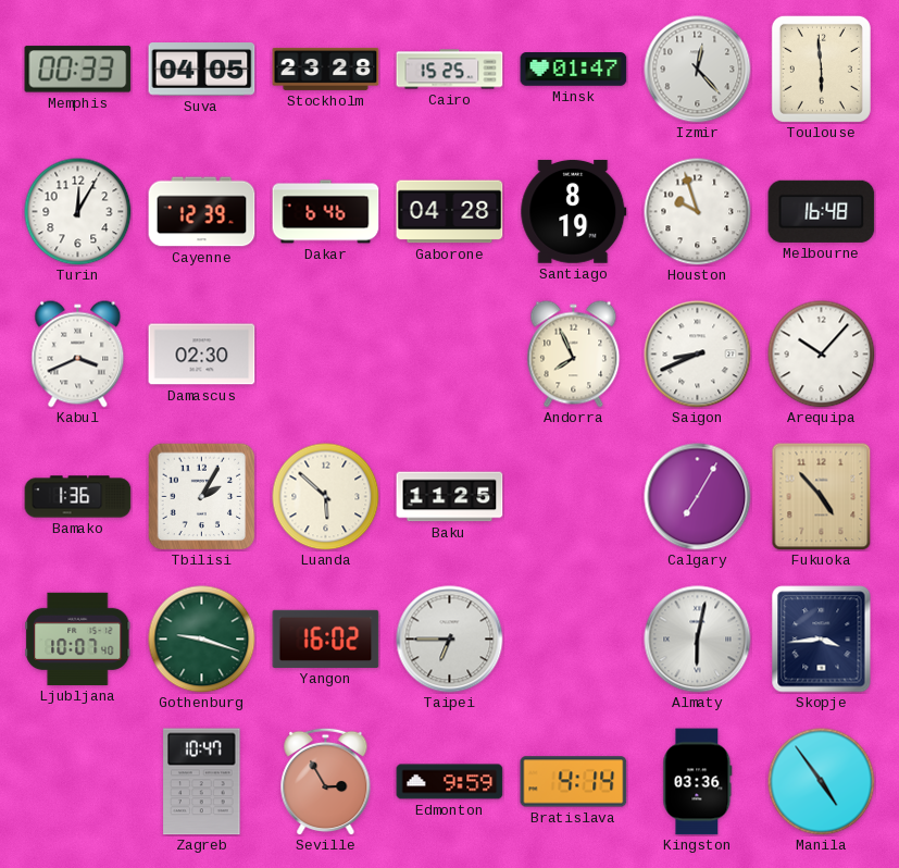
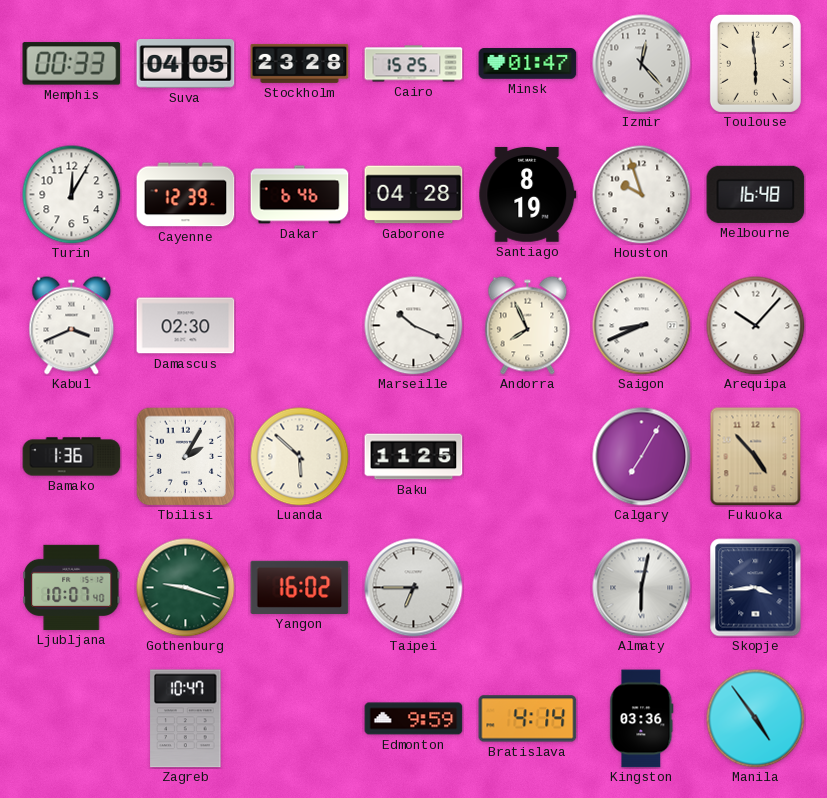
Marseille: none -> 10:19 (414, 326)
Seville: 2:55 -> none (326, 781)
